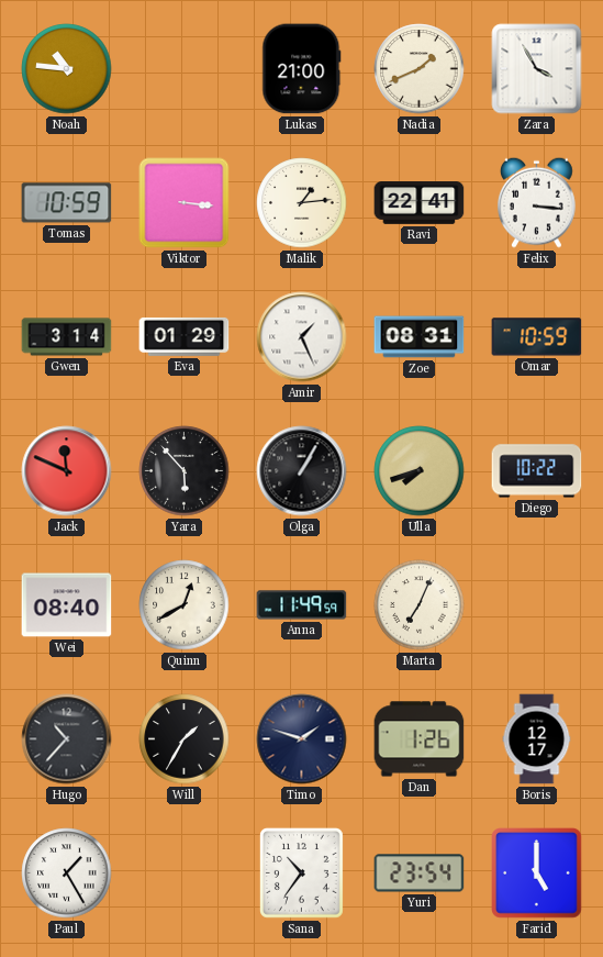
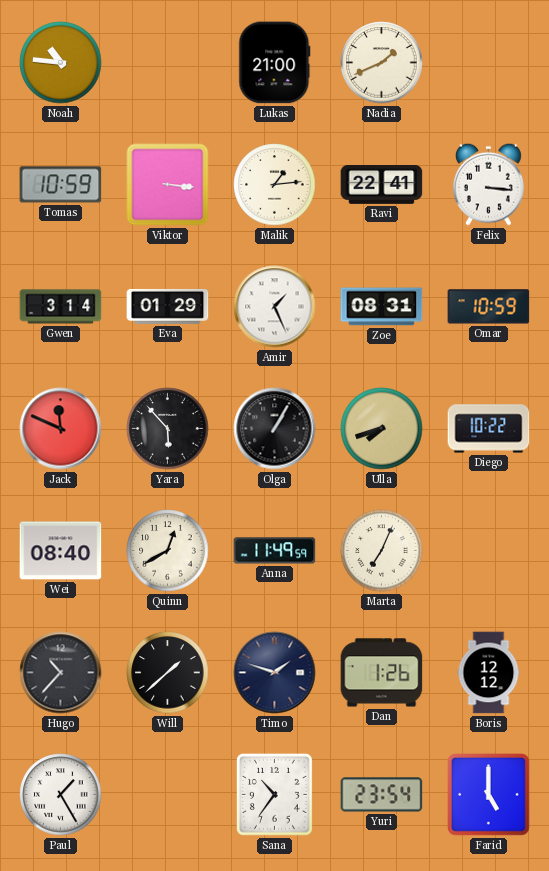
Zara: 3:55 -> none (537, 69)
Will: 1:35 -> 1:38 (168, 673)
Boris: 12:17 -> 12:12 (489, 673)
